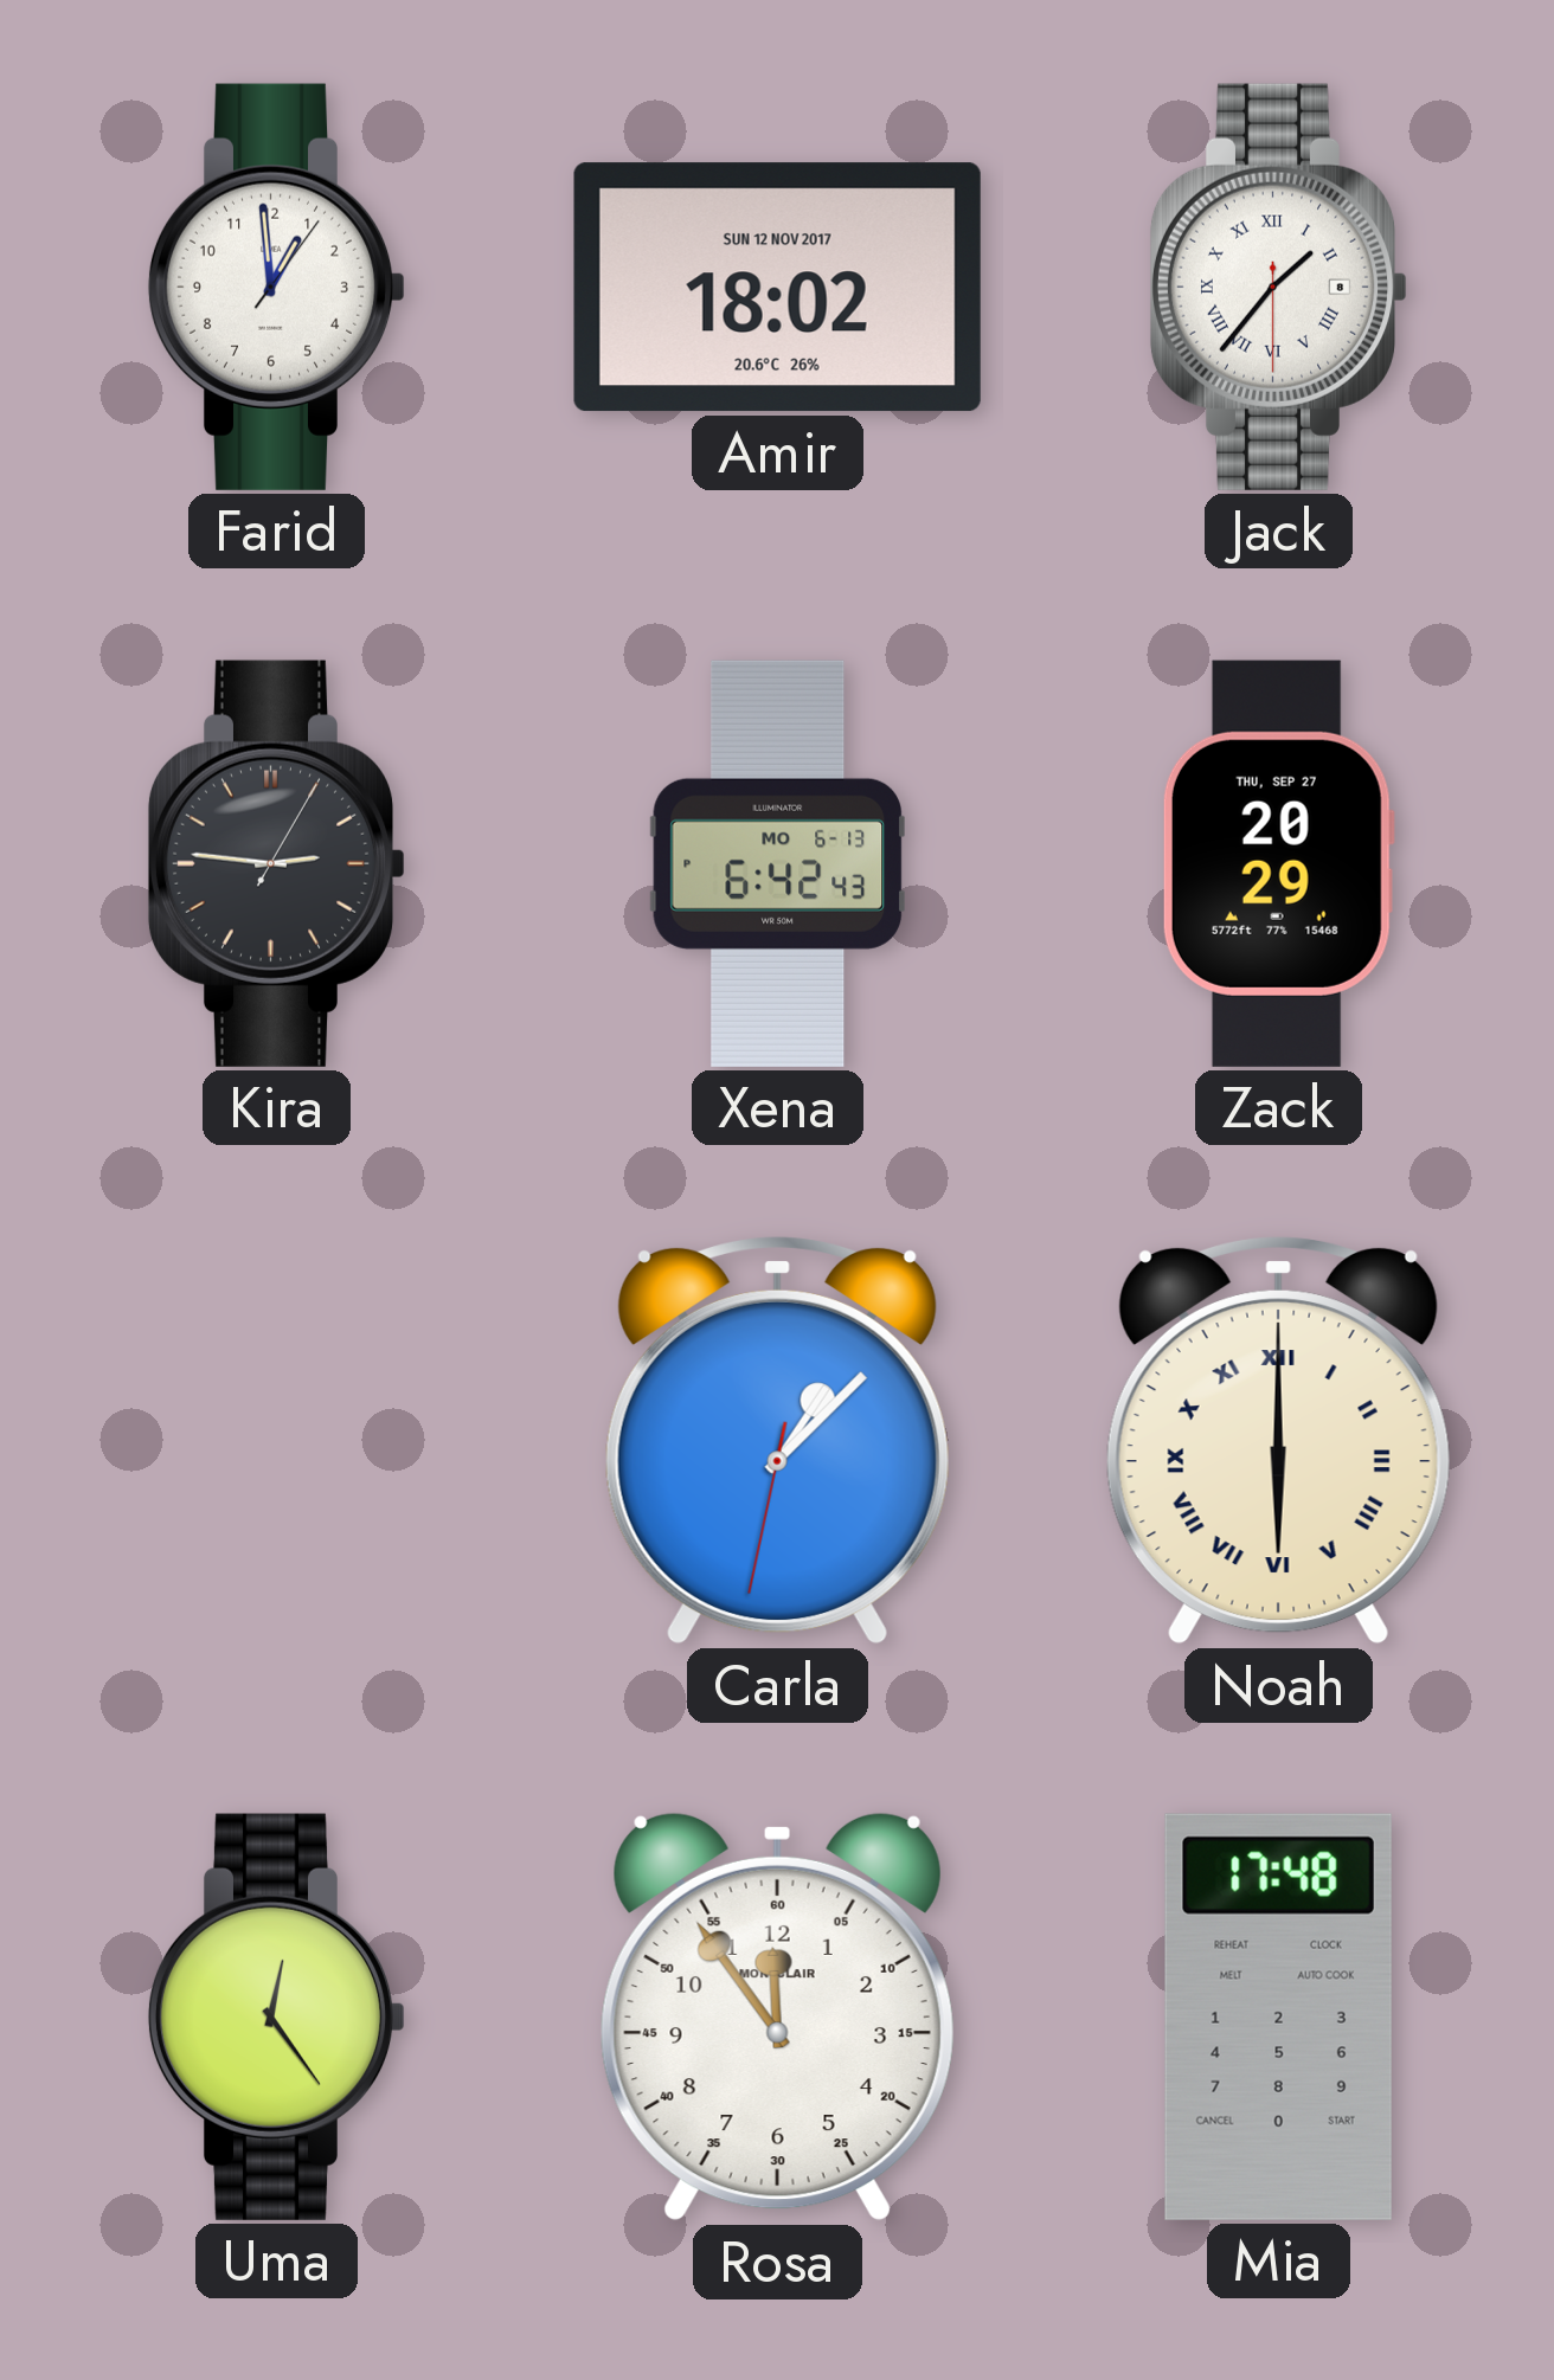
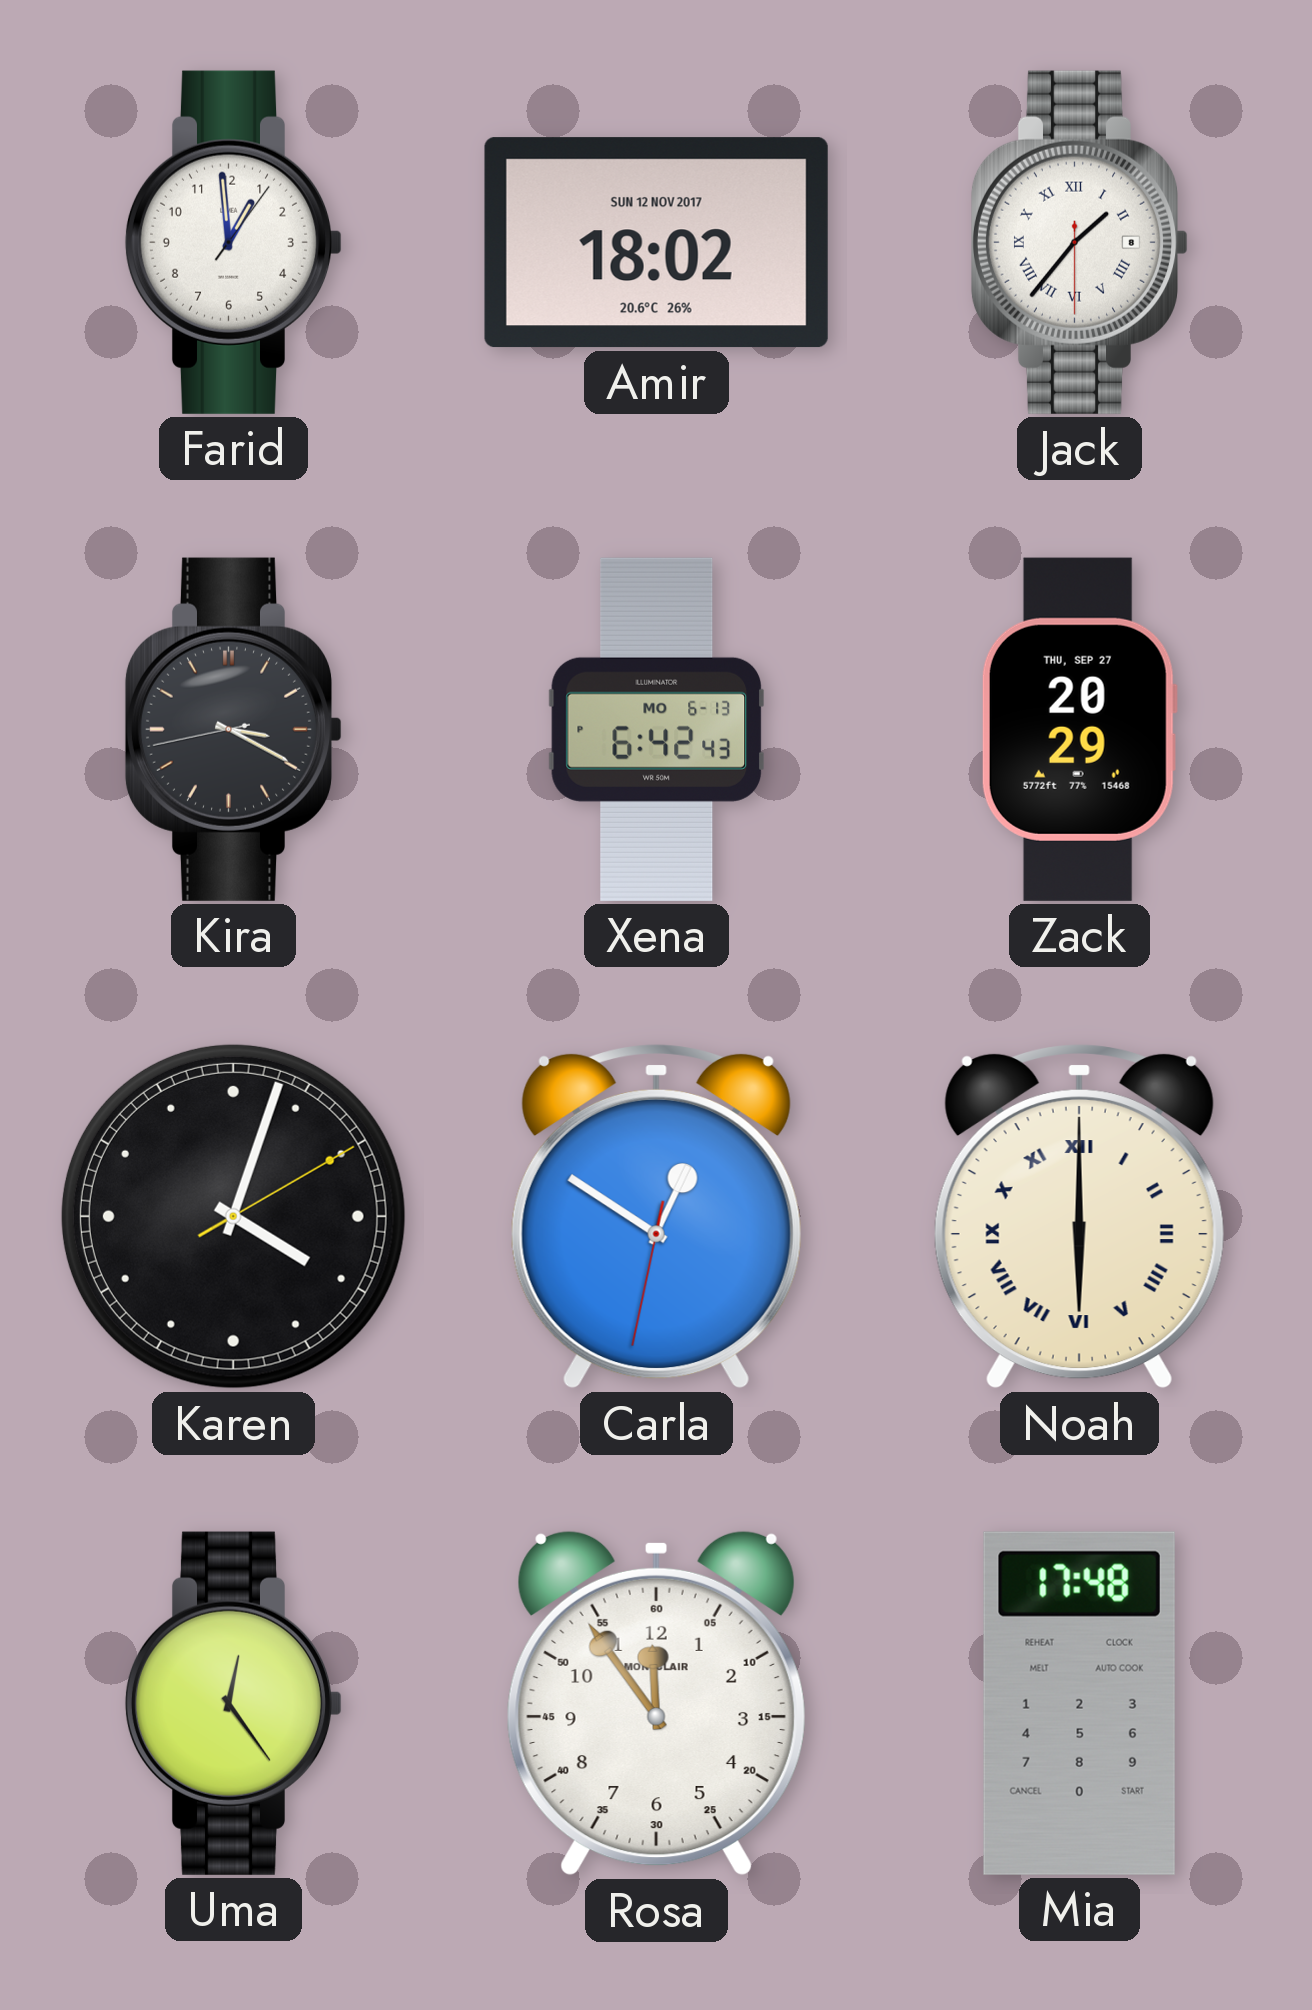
Kira: 2:46 -> 3:19 (234, 729)
Karen: none -> 4:03 (233, 1216)
Carla: 1:07 -> 12:50 (656, 1217)
